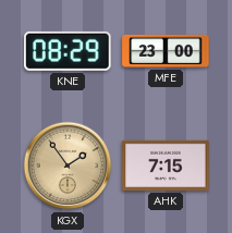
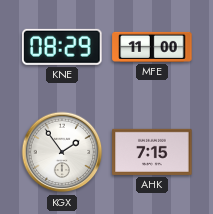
MFE: 23:00 -> 11:00 (152, 47)
KGX dial: champagne -> white (62, 152)
